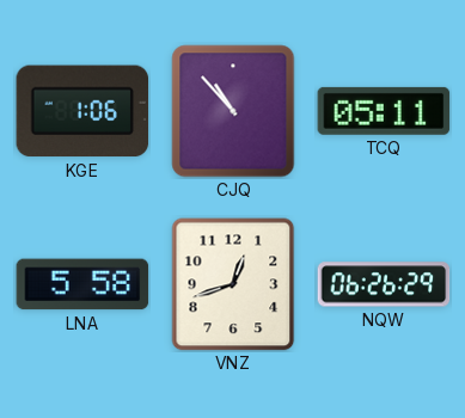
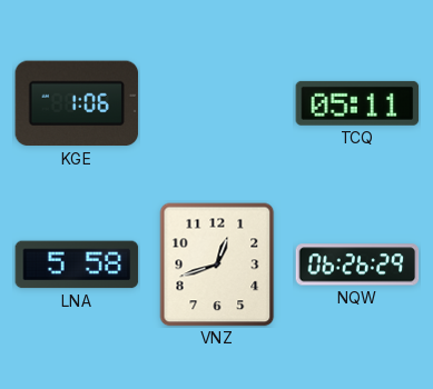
CJQ: 10:53 -> none (233, 111)
